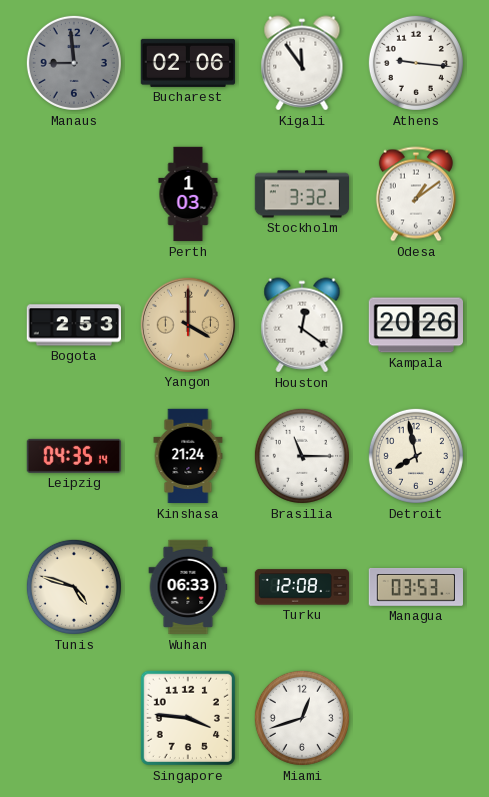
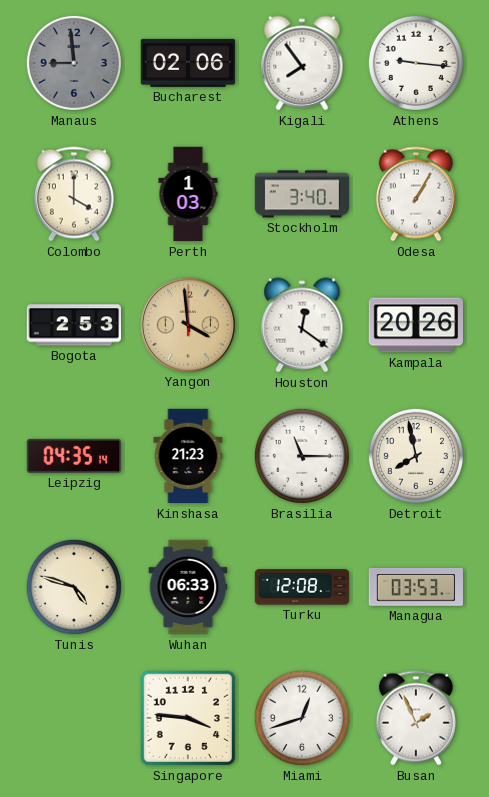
Kigali: 11:54 -> 7:54 (302, 63)
Colombo: none -> 4:00 (74, 194)
Stockholm: 3:32 -> 3:40 (302, 194)
Odesa: 1:09 -> 1:05 (416, 194)
Yangon: 4:00 -> 3:59 (187, 324)
Kinshasa: 21:24 -> 21:23 (188, 456)
Busan: none -> 1:56 (416, 718)
